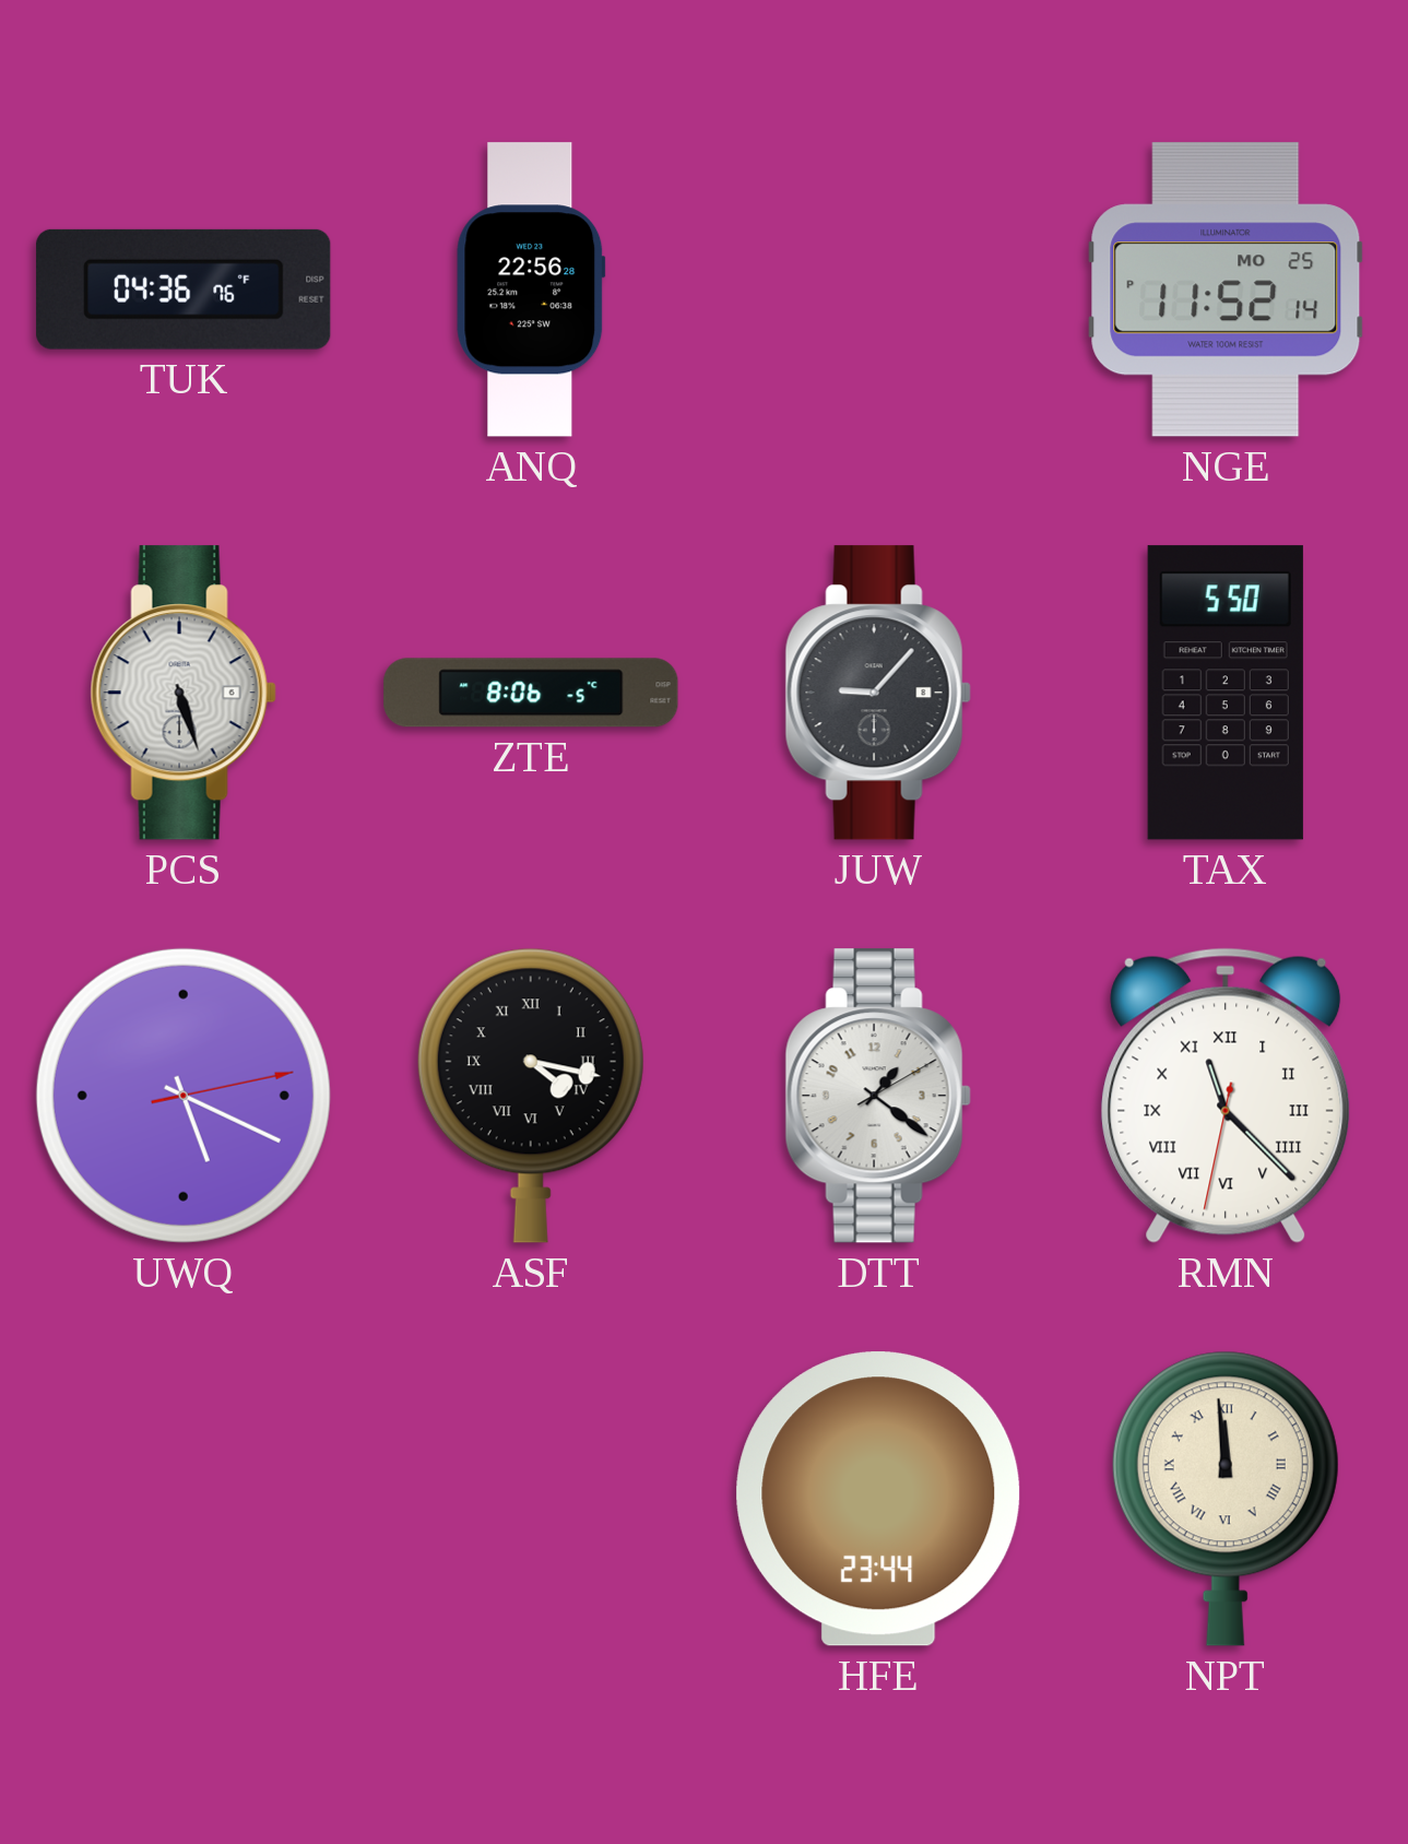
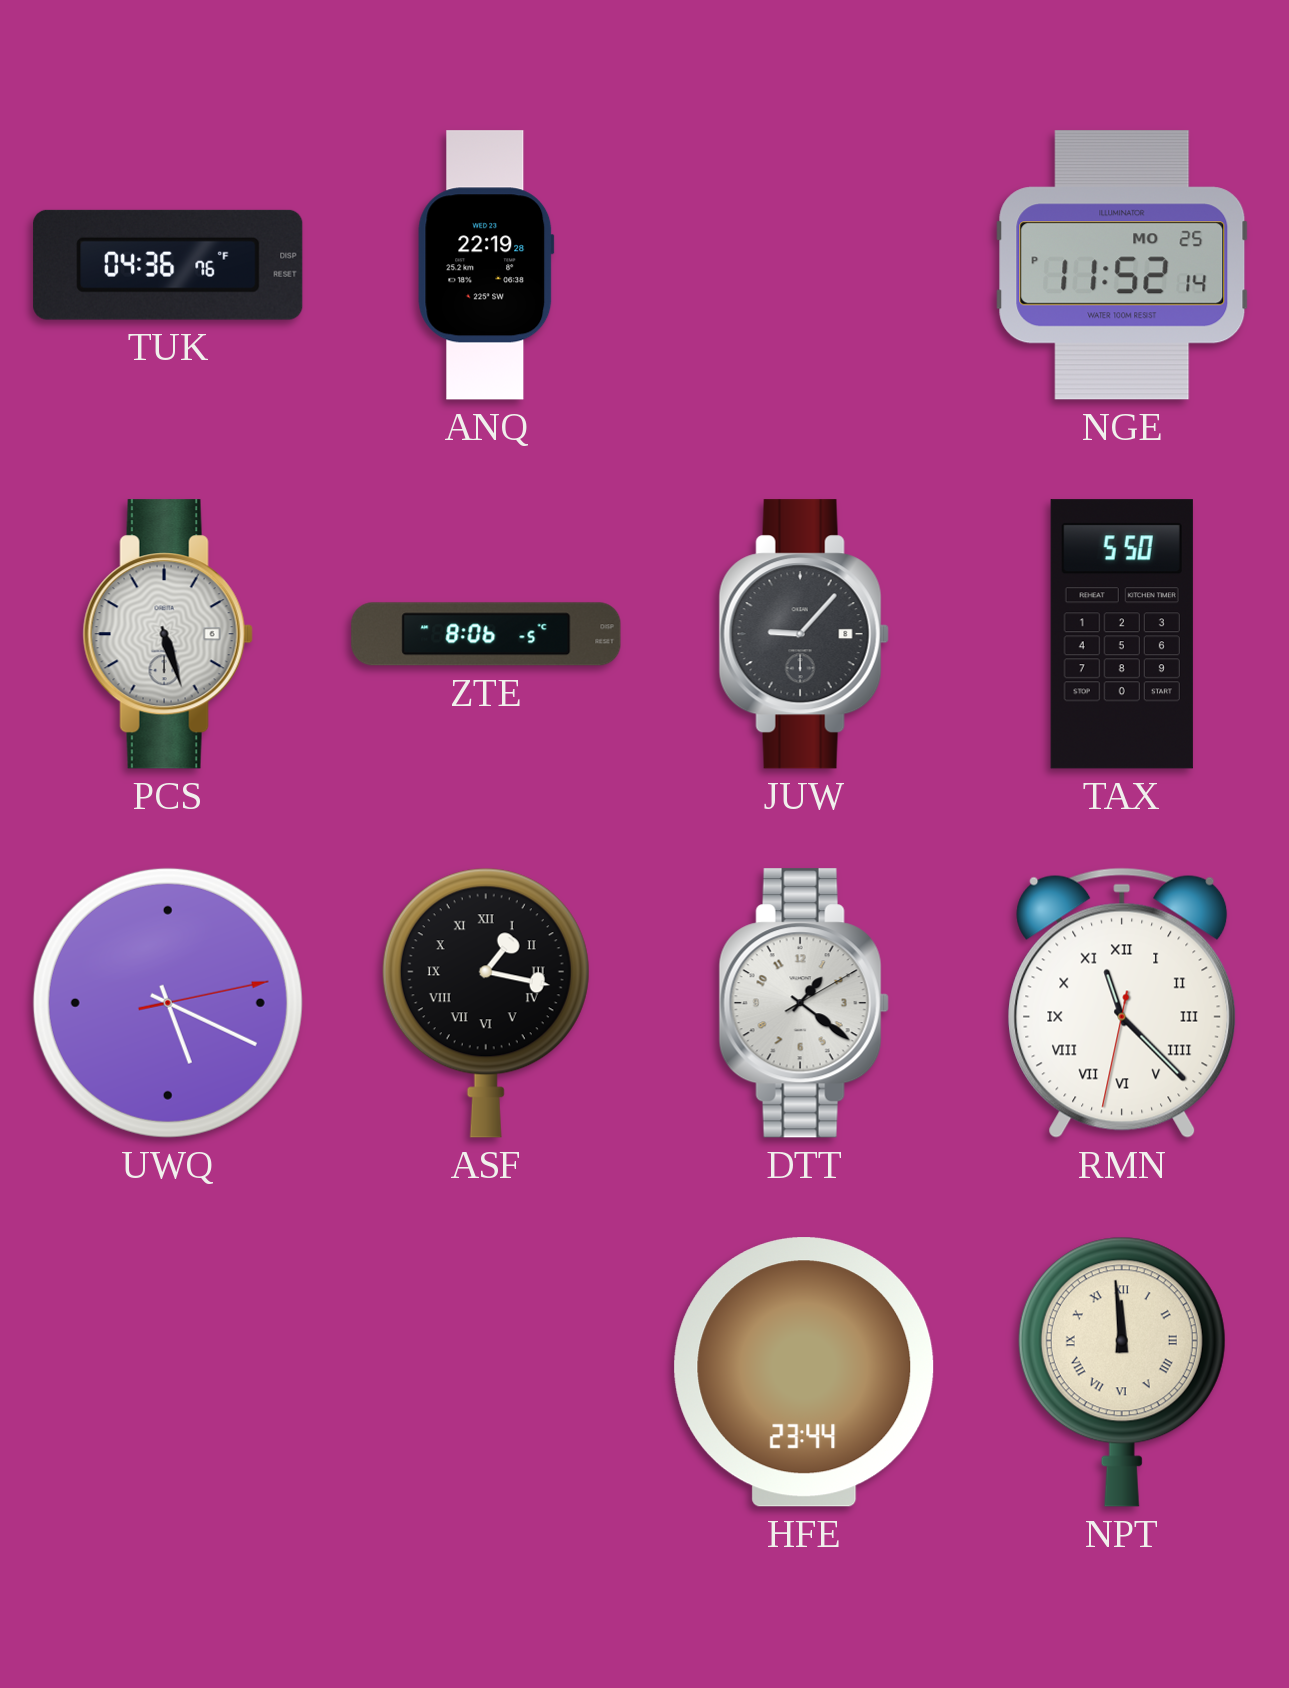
ANQ: 22:56 -> 22:19 (486, 265)
ASF: 4:17 -> 1:17 (486, 1003)
